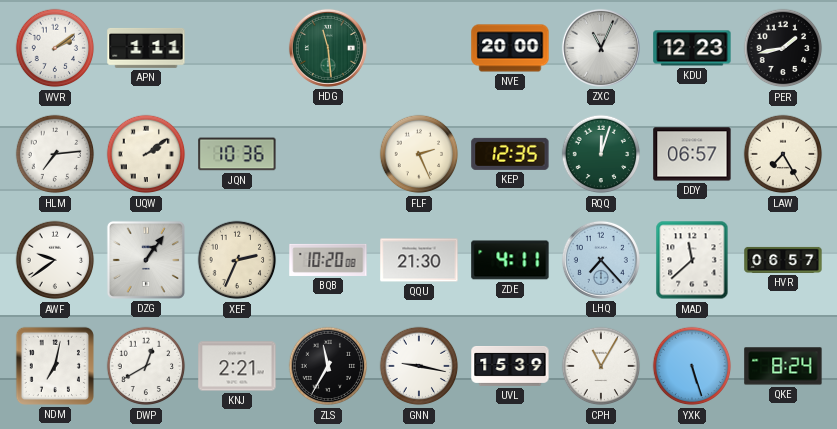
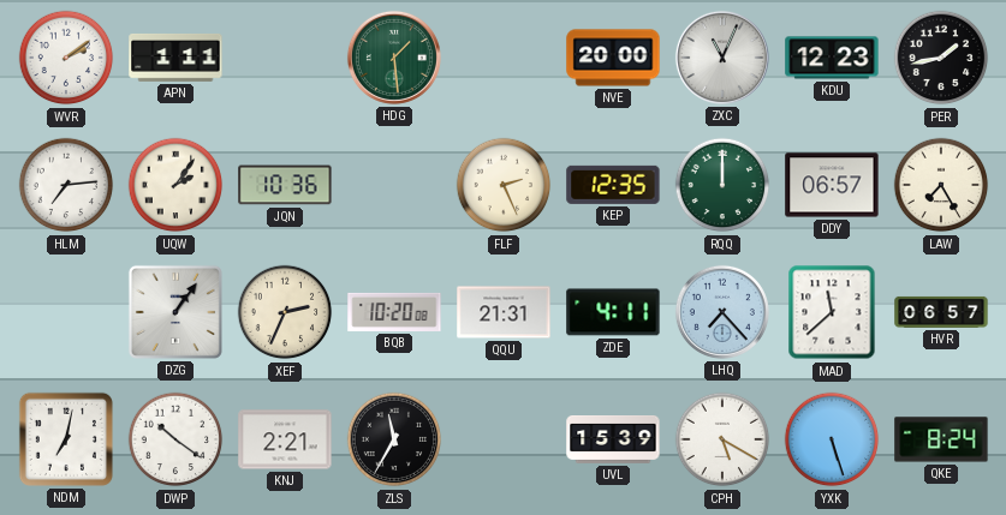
HDG: 11:29 -> 1:29 (394, 58)
UQW: 2:09 -> 2:06 (175, 185)
RQQ: 12:03 -> 12:00 (722, 185)
AWF: 9:39 -> none (55, 260)
QQU: 21:30 -> 21:31 (504, 312)
DWP: 12:40 -> 10:21 (175, 439)
GNN: 9:17 -> none (419, 366)
CPH: 11:05 -> 5:20 (722, 439)
